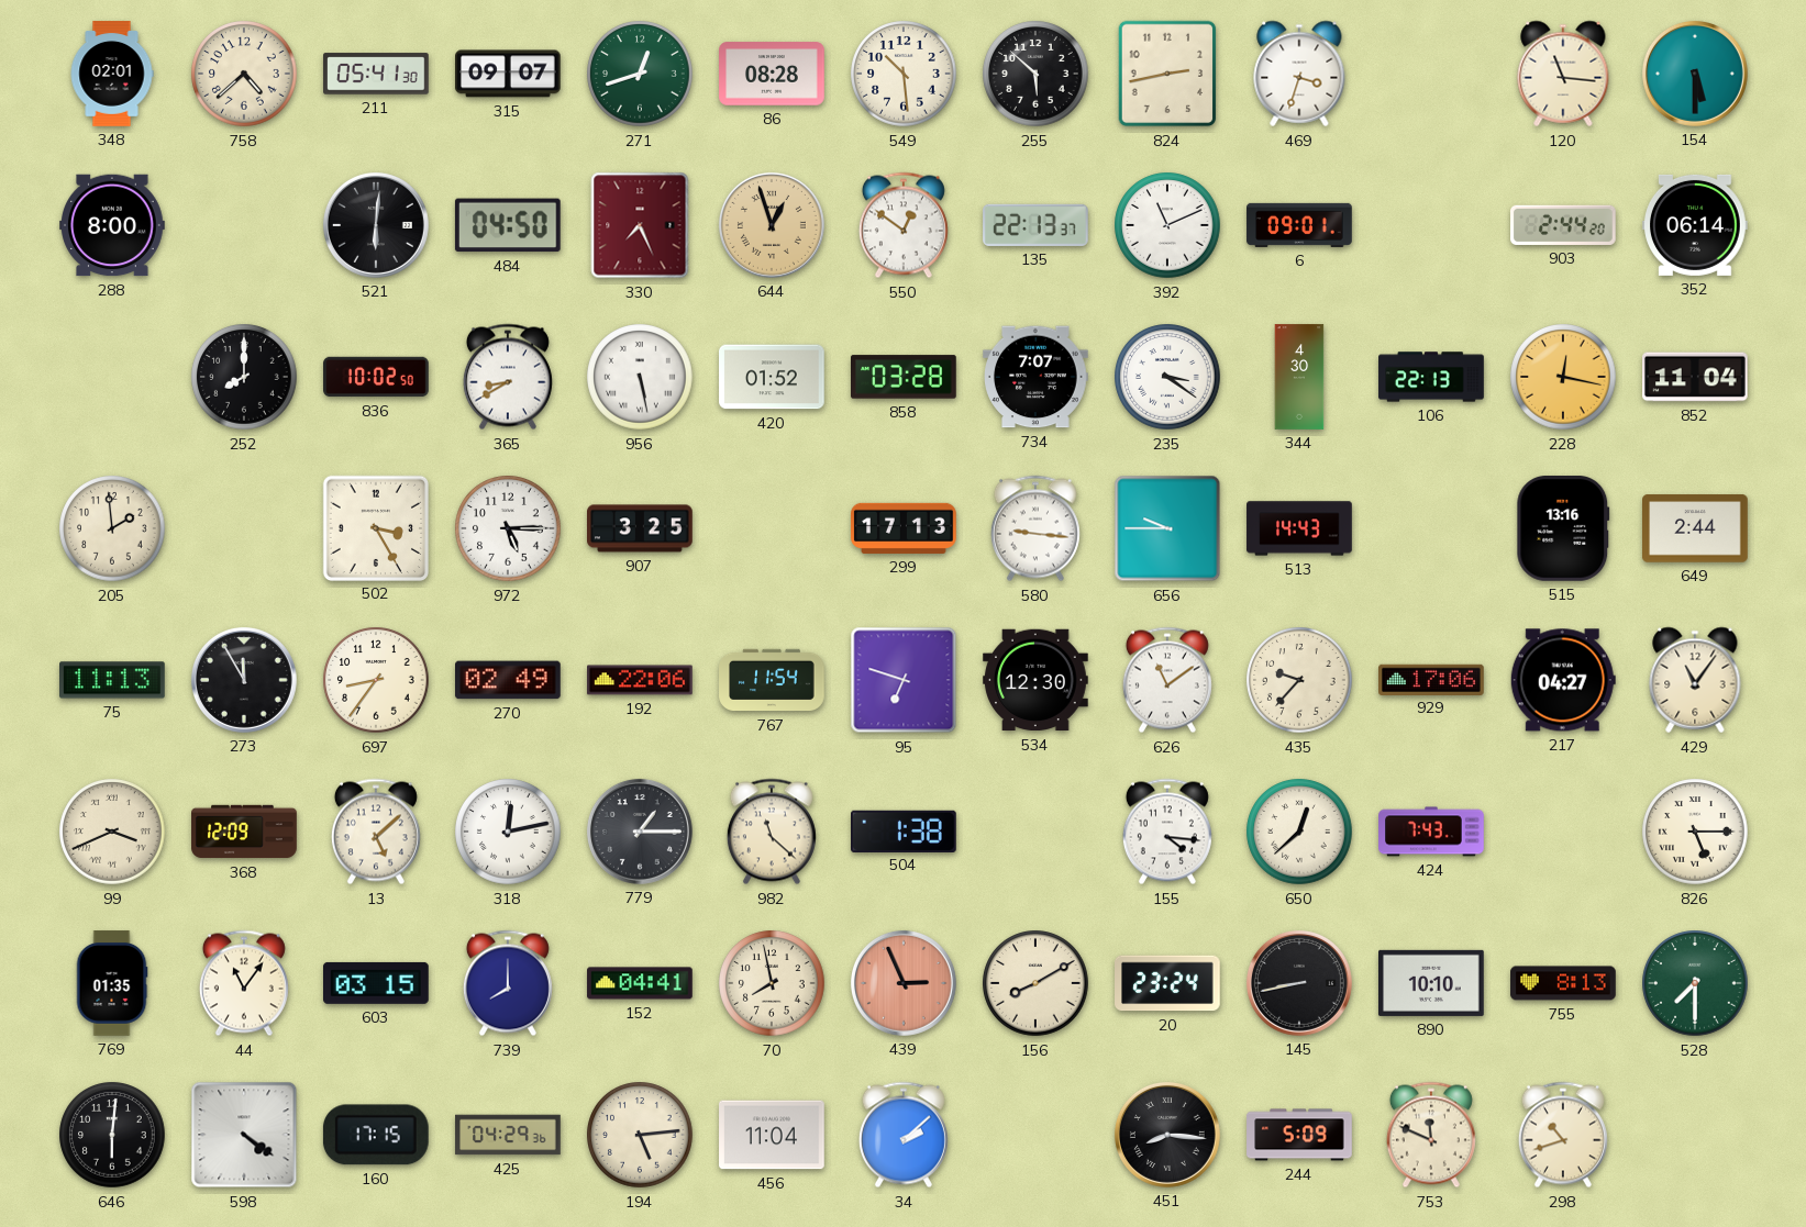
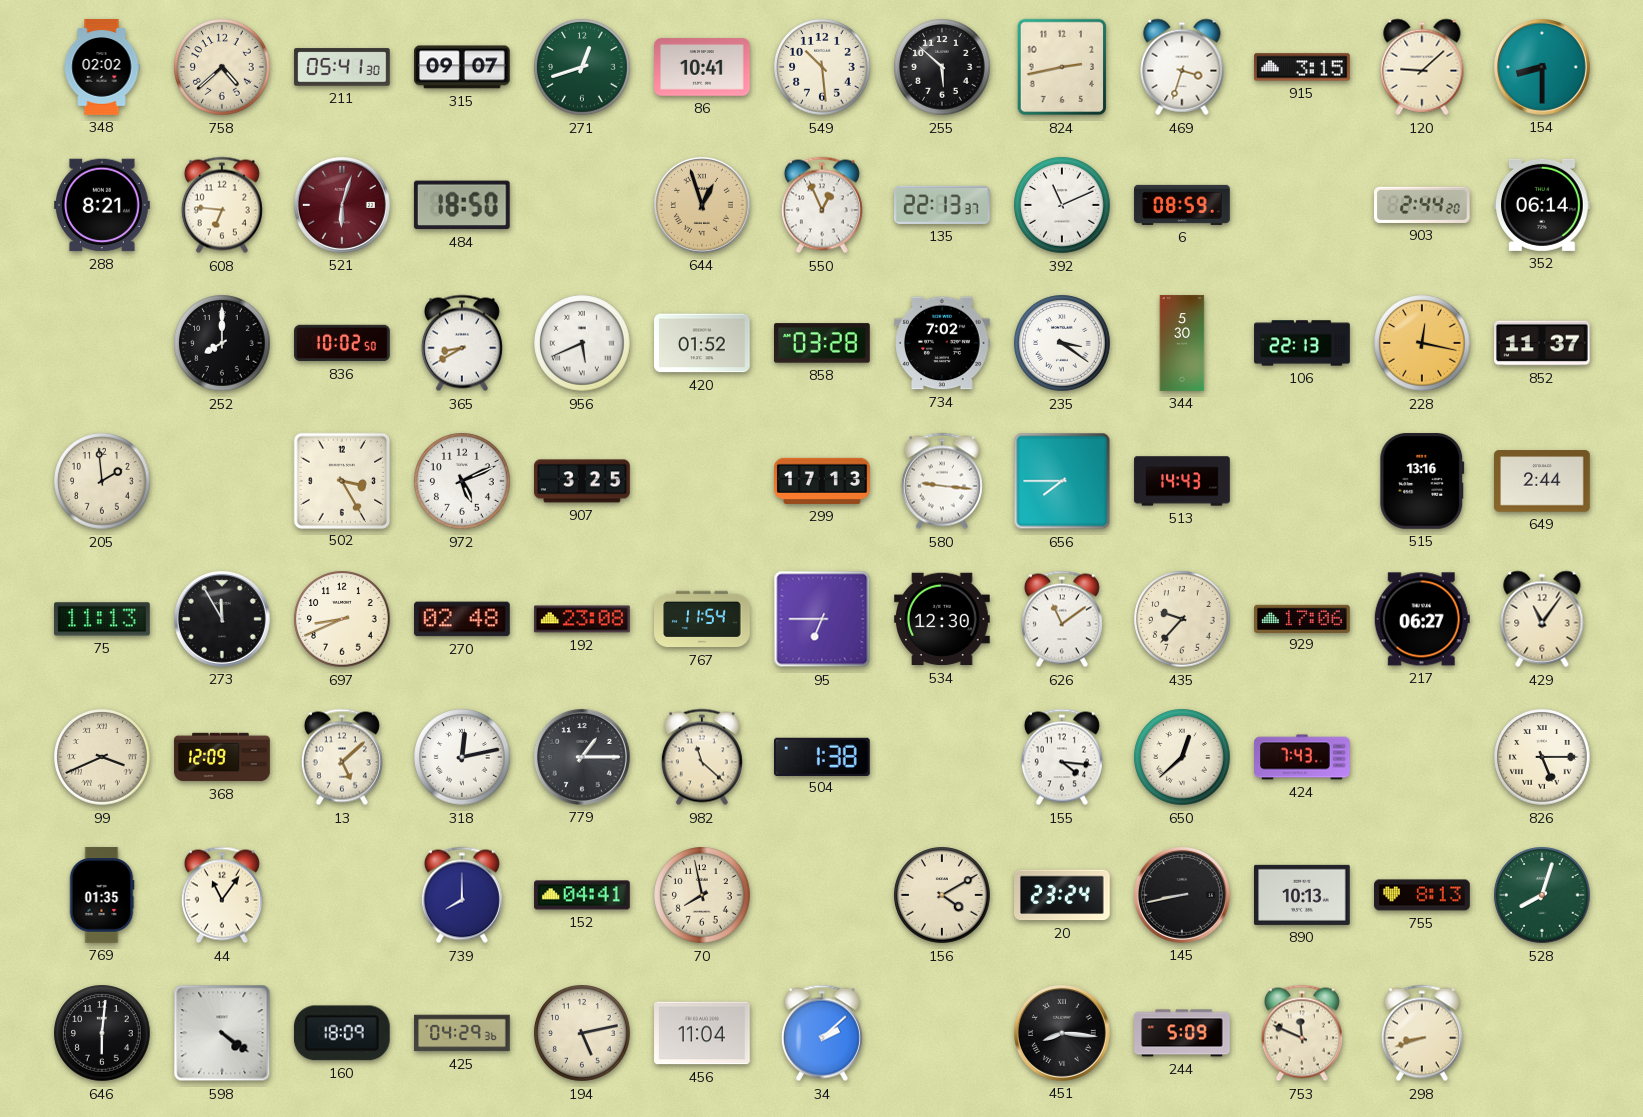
348: 02:01 -> 02:02 (102, 67)
86: 08:28 -> 10:41 (702, 67)
915: none -> 3:15 (1302, 67)
120: 11:16 -> 9:08 (1422, 67)
154: 5:30 -> 8:30 (1542, 67)
288: 8:00 -> 8:21 (102, 205)
608: none -> 6:46 (222, 205)
521: 6:01 -> 6:03 (342, 205)
521 dial: black -> burgundy (342, 205)
484: 04:50 -> 18:50 (462, 205)
330: 7:26 -> none (640, 225)
550: 12:51 -> 12:56 (822, 205)
6: 09:01 -> 08:59 (1182, 205)
956: 5:28 -> 5:41 (582, 343)
734: 7:07 -> 7:02 (942, 343)
344: 4:30 -> 5:30 (1182, 343)
852: 11:04 -> 11:37 (1543, 343)
972: 5:15 -> 5:11 (462, 481)
656: 9:45 -> 7:45 (1062, 481)
697: 8:36 -> 8:41 (342, 619)
270: 02:49 -> 02:48 (463, 619)
192: 22:06 -> 23:08 (582, 619)
95: 6:48 -> 6:45 (822, 619)
217: 04:27 -> 06:27 (1422, 619)
603: 03:15 -> none (377, 983)
439: 2:56 -> none (904, 983)
156: 8:10 -> 4:10 (942, 895)
890: 10:10 -> 10:13 (1303, 895)
528: 7:30 -> 8:03 (1542, 895)
160: 17:15 -> 18:09 (342, 1033)
194: 5:14 -> 5:13 (582, 1033)
298: 10:42 -> 8:42 (1422, 1033)
